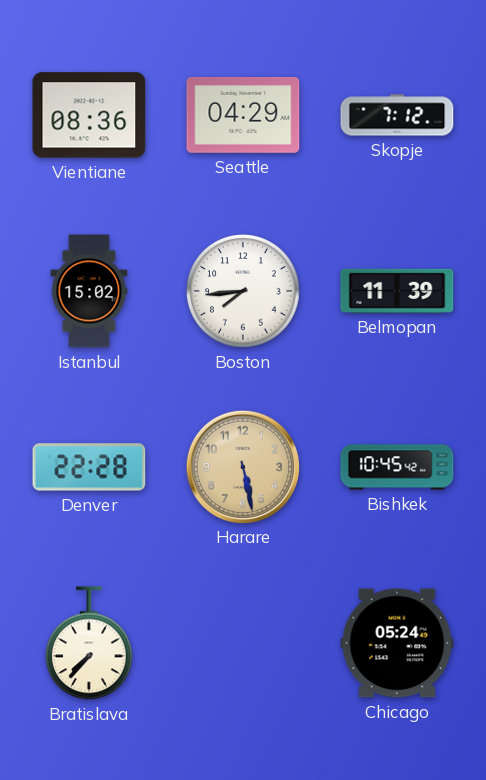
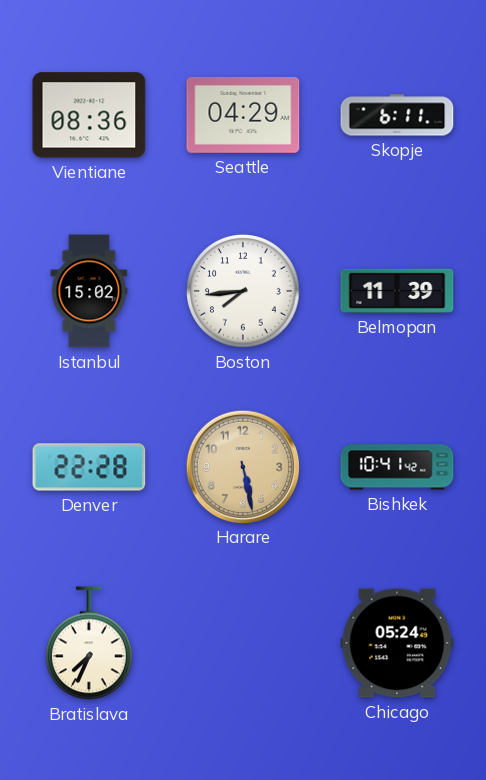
Skopje: 7:12 -> 6:11 (397, 115)
Bishkek: 10:45 -> 10:41 (397, 467)
Bratislava: 7:37 -> 7:34 (90, 643)
